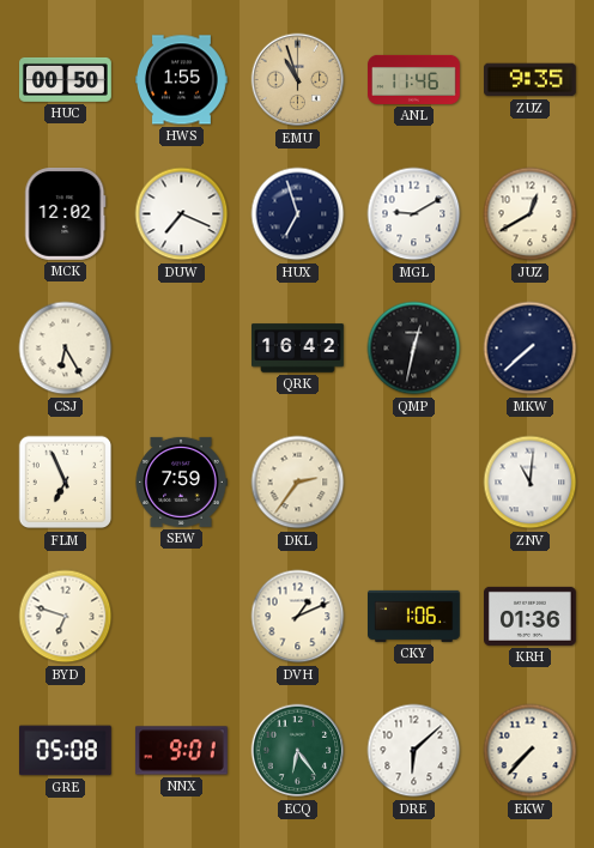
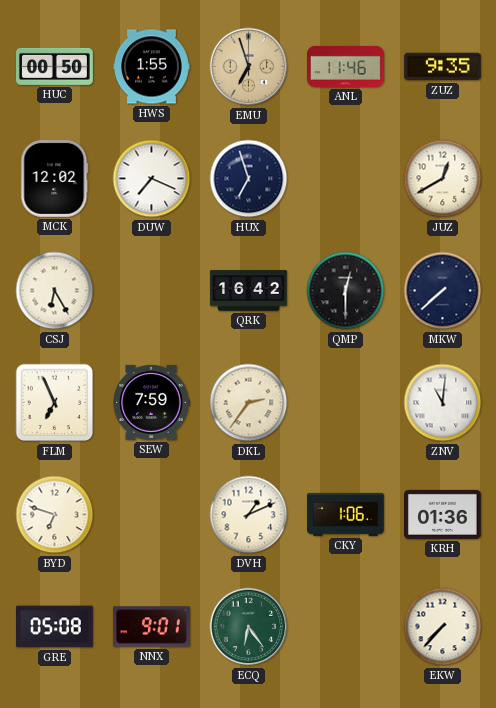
EMU: 10:57 -> 6:57 (249, 67)
MGL: 9:10 -> none (414, 214)
QMP: 12:32 -> 12:30 (346, 291)
DRE: 6:08 -> none (414, 751)
